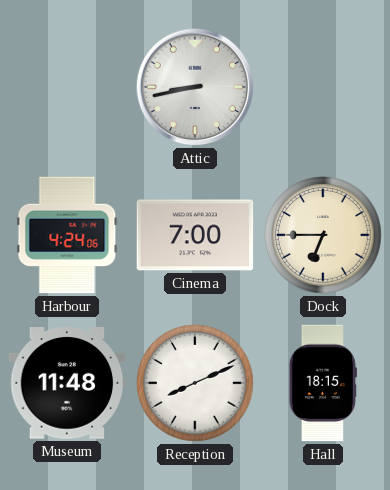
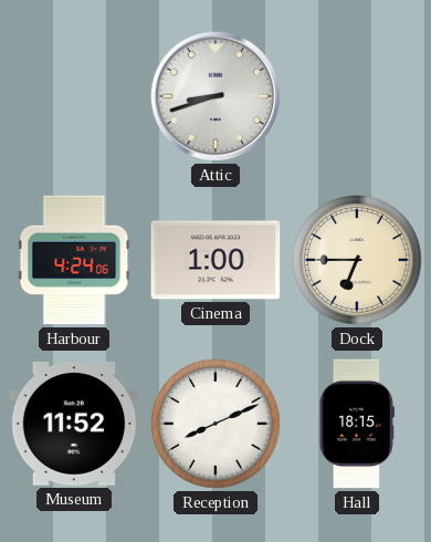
Attic: 8:43 -> 8:42 (215, 96)
Cinema: 7:00 -> 1:00 (215, 260)
Museum: 11:48 -> 11:52 (74, 425)
